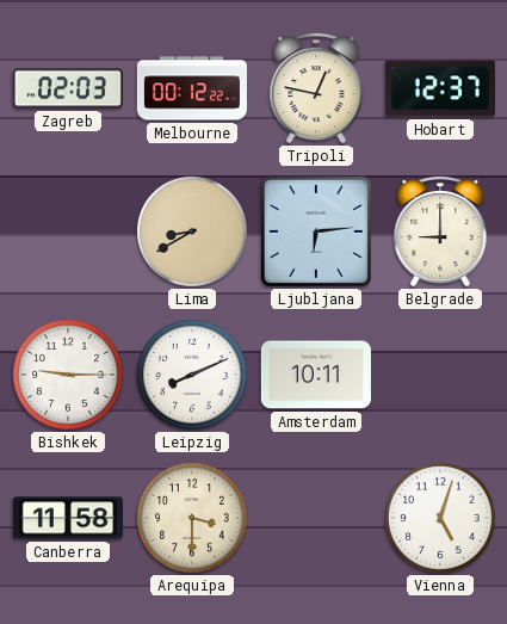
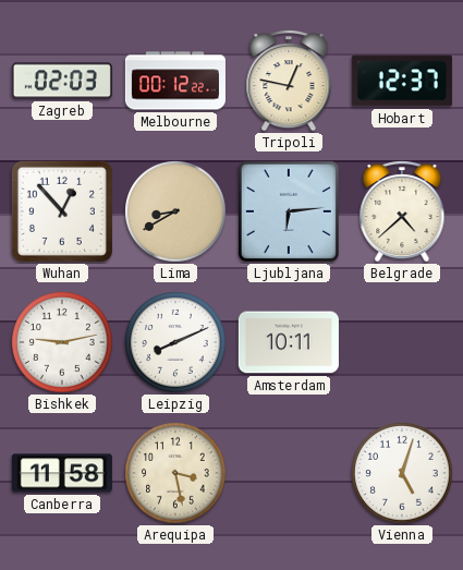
Wuhan: none -> 12:53 (62, 211)
Belgrade: 9:00 -> 4:38 (402, 211)
Bishkek: 9:15 -> 9:13 (63, 343)
Arequipa: 3:30 -> 3:28 (176, 474)
